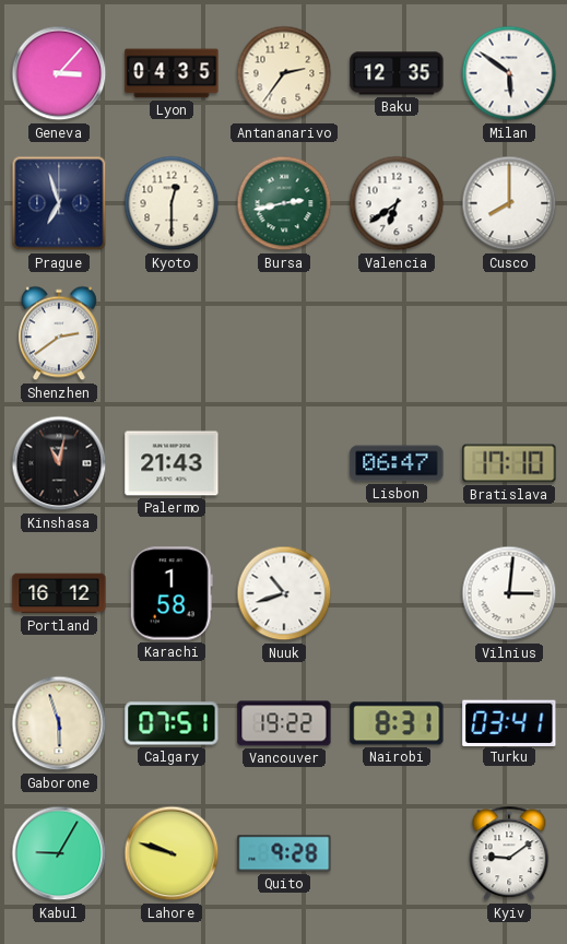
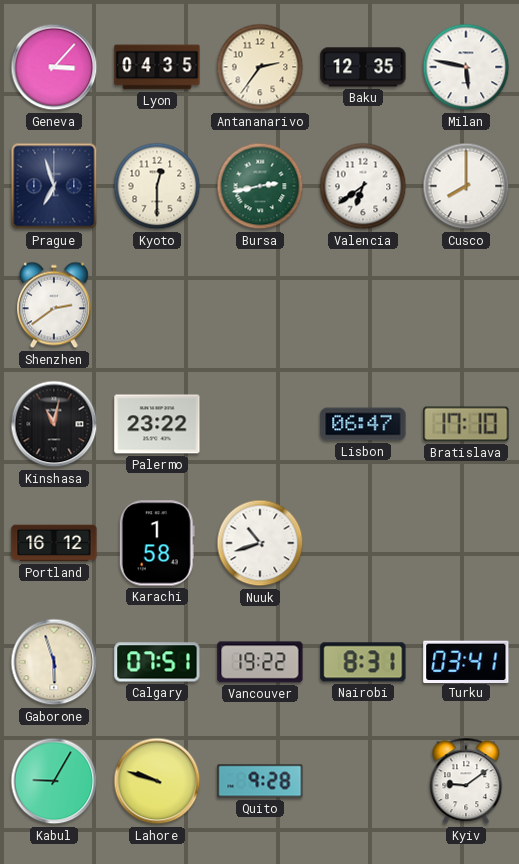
Milan: 5:51 -> 5:47 (466, 67)
Palermo: 21:43 -> 23:22 (157, 424)
Vilnius: 3:01 -> none (509, 593)
